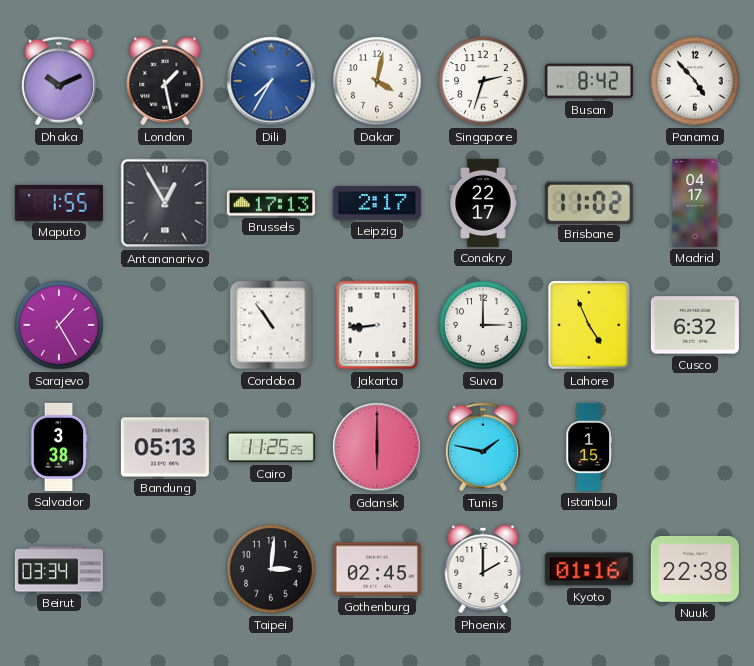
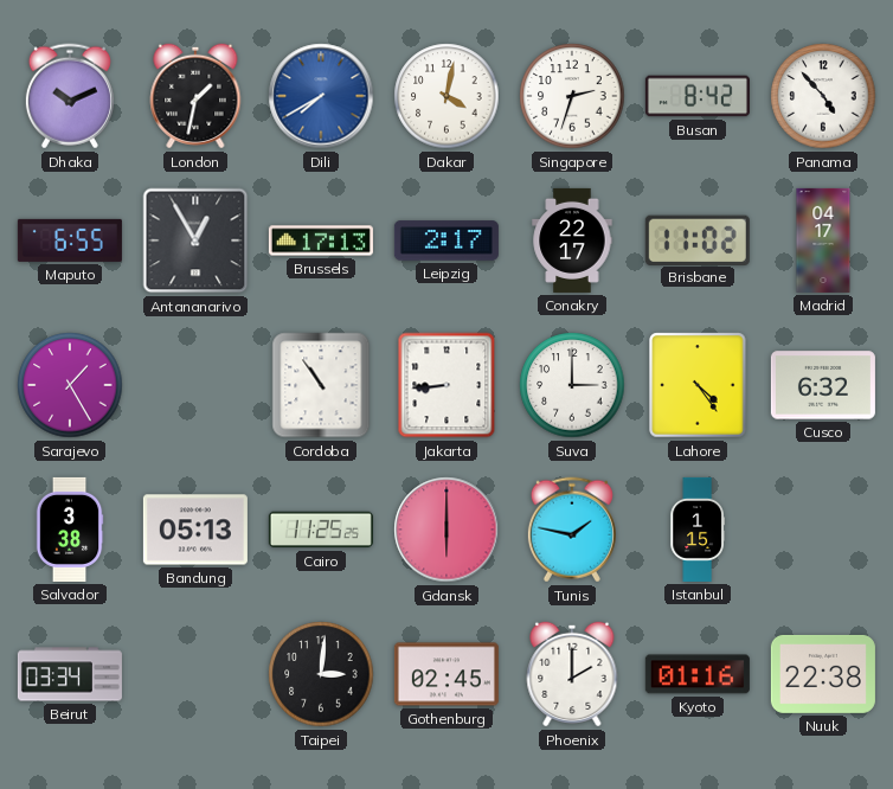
London: 1:28 -> 1:32 (195, 96)
Dili: 7:35 -> 7:40 (321, 96)
Maputo: 1:55 -> 6:55 (70, 240)
Lahore: 4:56 -> 4:24 (698, 385)
